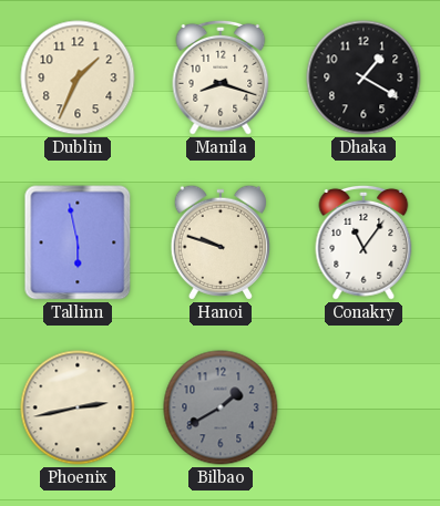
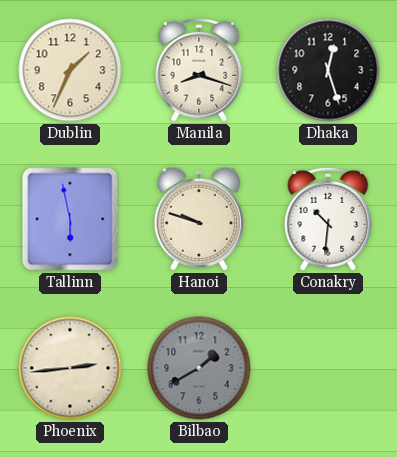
Dhaka: 1:20 -> 12:27 (328, 70)
Conakry: 11:06 -> 10:31 (328, 219)
Phoenix: 2:43 -> 2:44 (70, 368)
